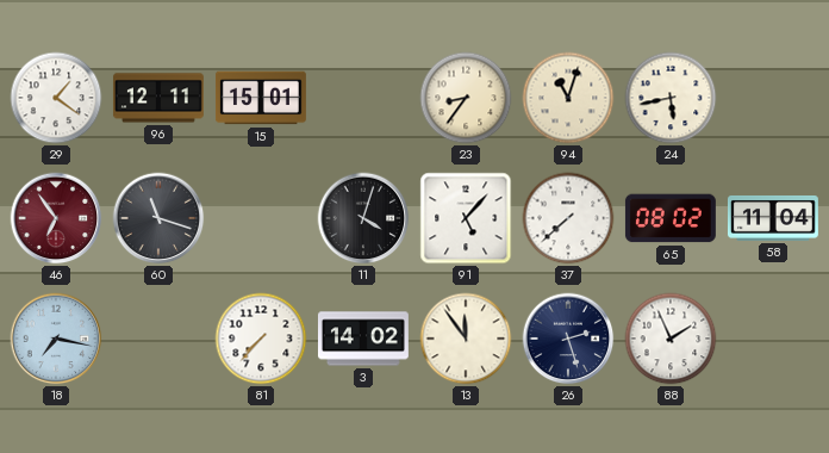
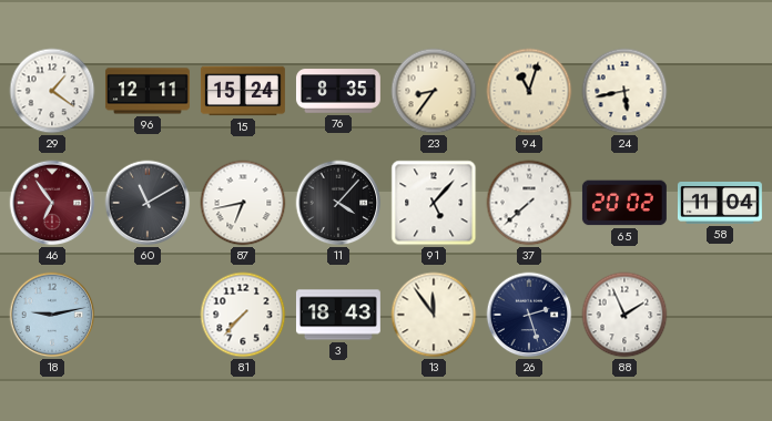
15: 15:01 -> 15:24 (243, 91)
76: none -> 8:35 (338, 91)
60: 11:18 -> 11:10 (148, 203)
87: none -> 6:43 (243, 203)
11: 4:03 -> 4:07 (338, 203)
65: 08:02 -> 20:02 (624, 203)
18: 7:17 -> 9:13 (52, 315)
3: 14:02 -> 18:43 (338, 315)
